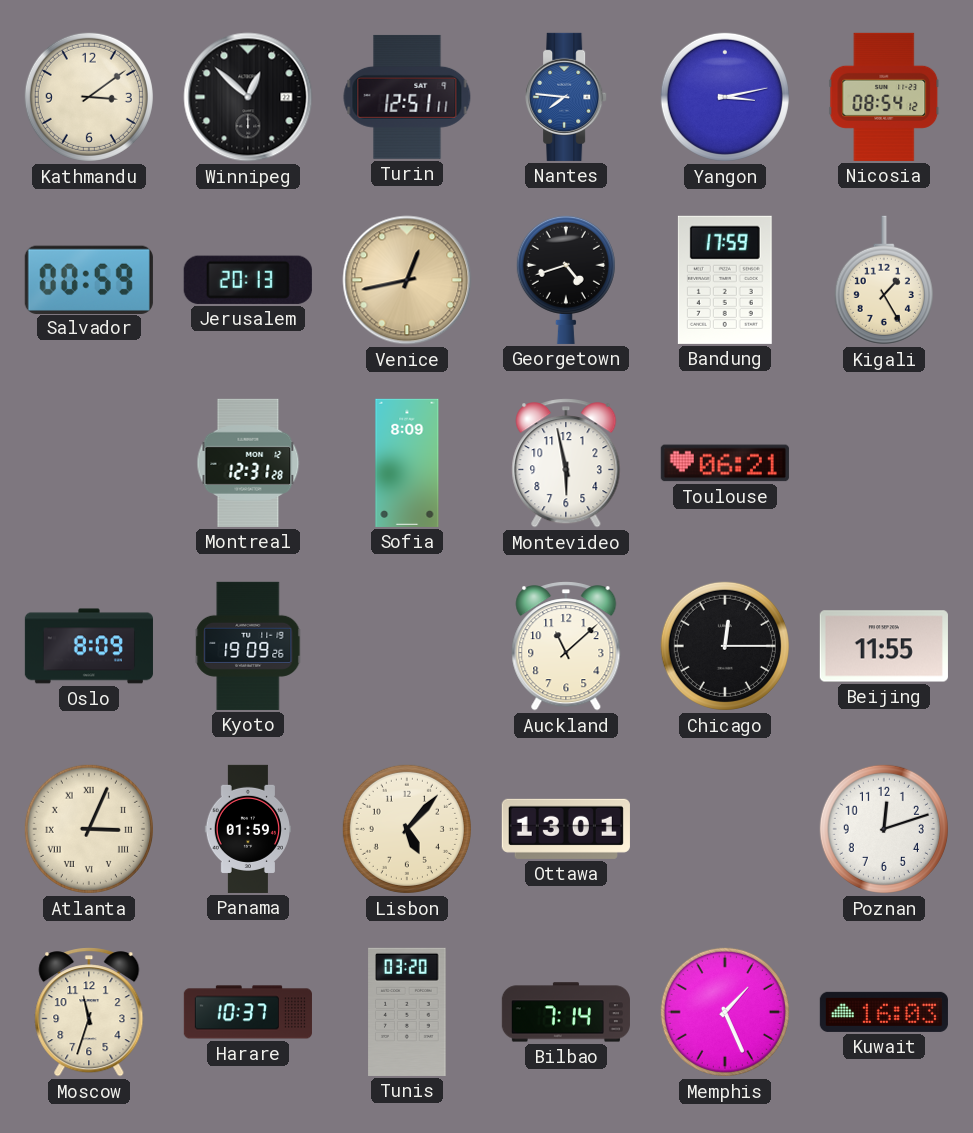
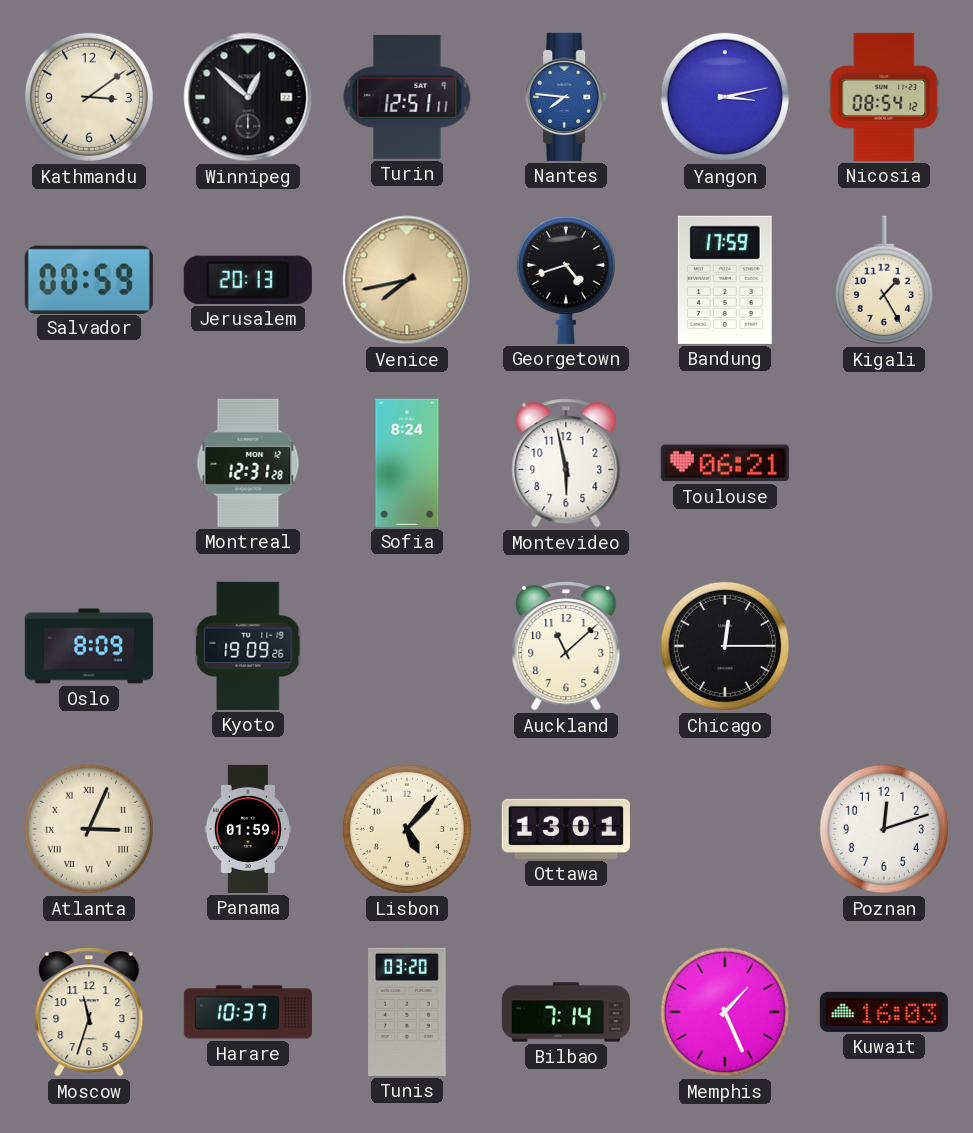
Venice: 12:43 -> 7:43 (407, 280)
Sofia: 8:09 -> 8:24 (407, 463)
Beijing: 11:55 -> none (884, 646)
